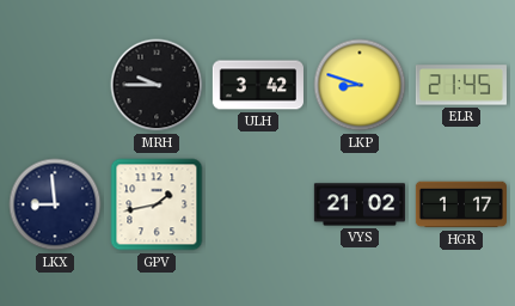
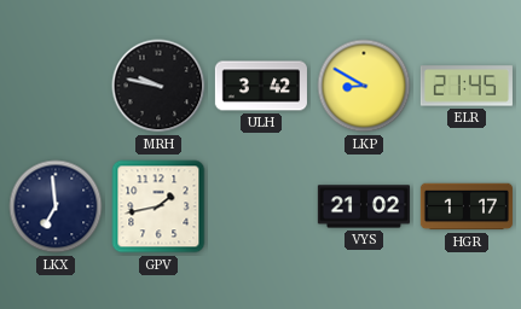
MRH: 9:45 -> 9:47 (158, 86)
LKP: 8:48 -> 8:50 (364, 86)
LKX: 8:59 -> 6:59 (56, 206)
